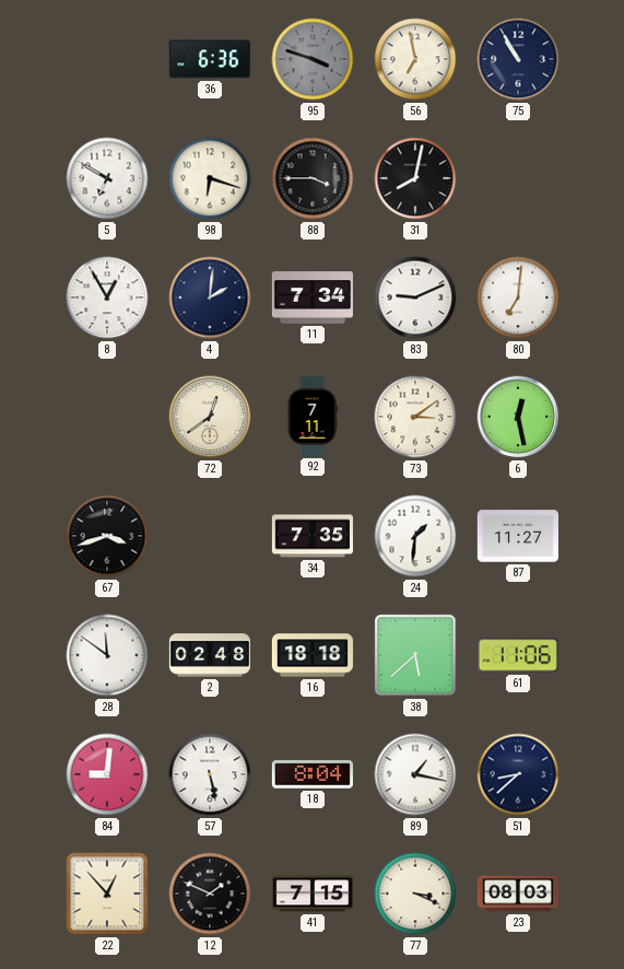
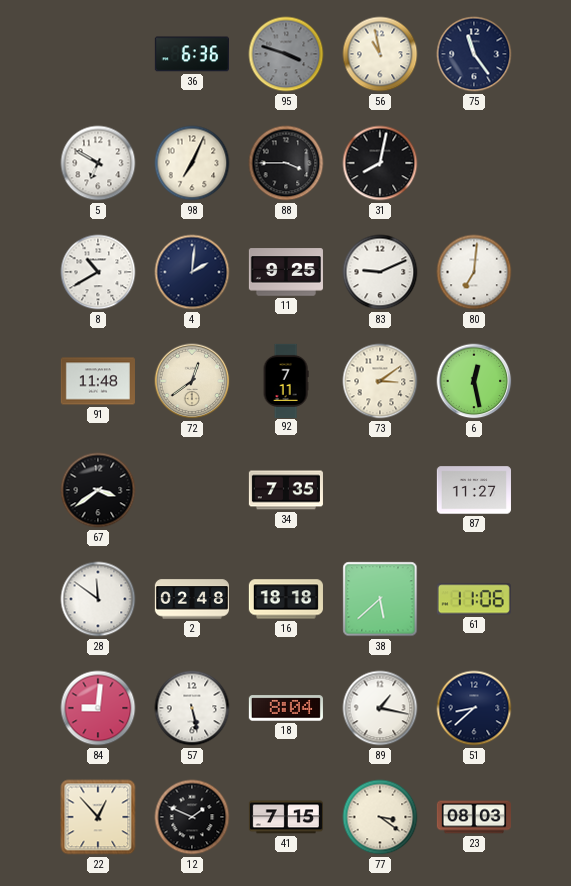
56: 6:58 -> 10:58 (380, 54)
75: 10:55 -> 11:24 (474, 54)
98: 6:18 -> 7:04 (192, 163)
8: 12:55 -> 10:40 (98, 272)
11: 7:34 -> 9:25 (285, 272)
91: none -> 11:48 (98, 381)
67: 3:42 -> 3:39 (98, 490)
24: 1:31 -> none (415, 536)
77: 3:19 -> 3:21 (380, 817)
